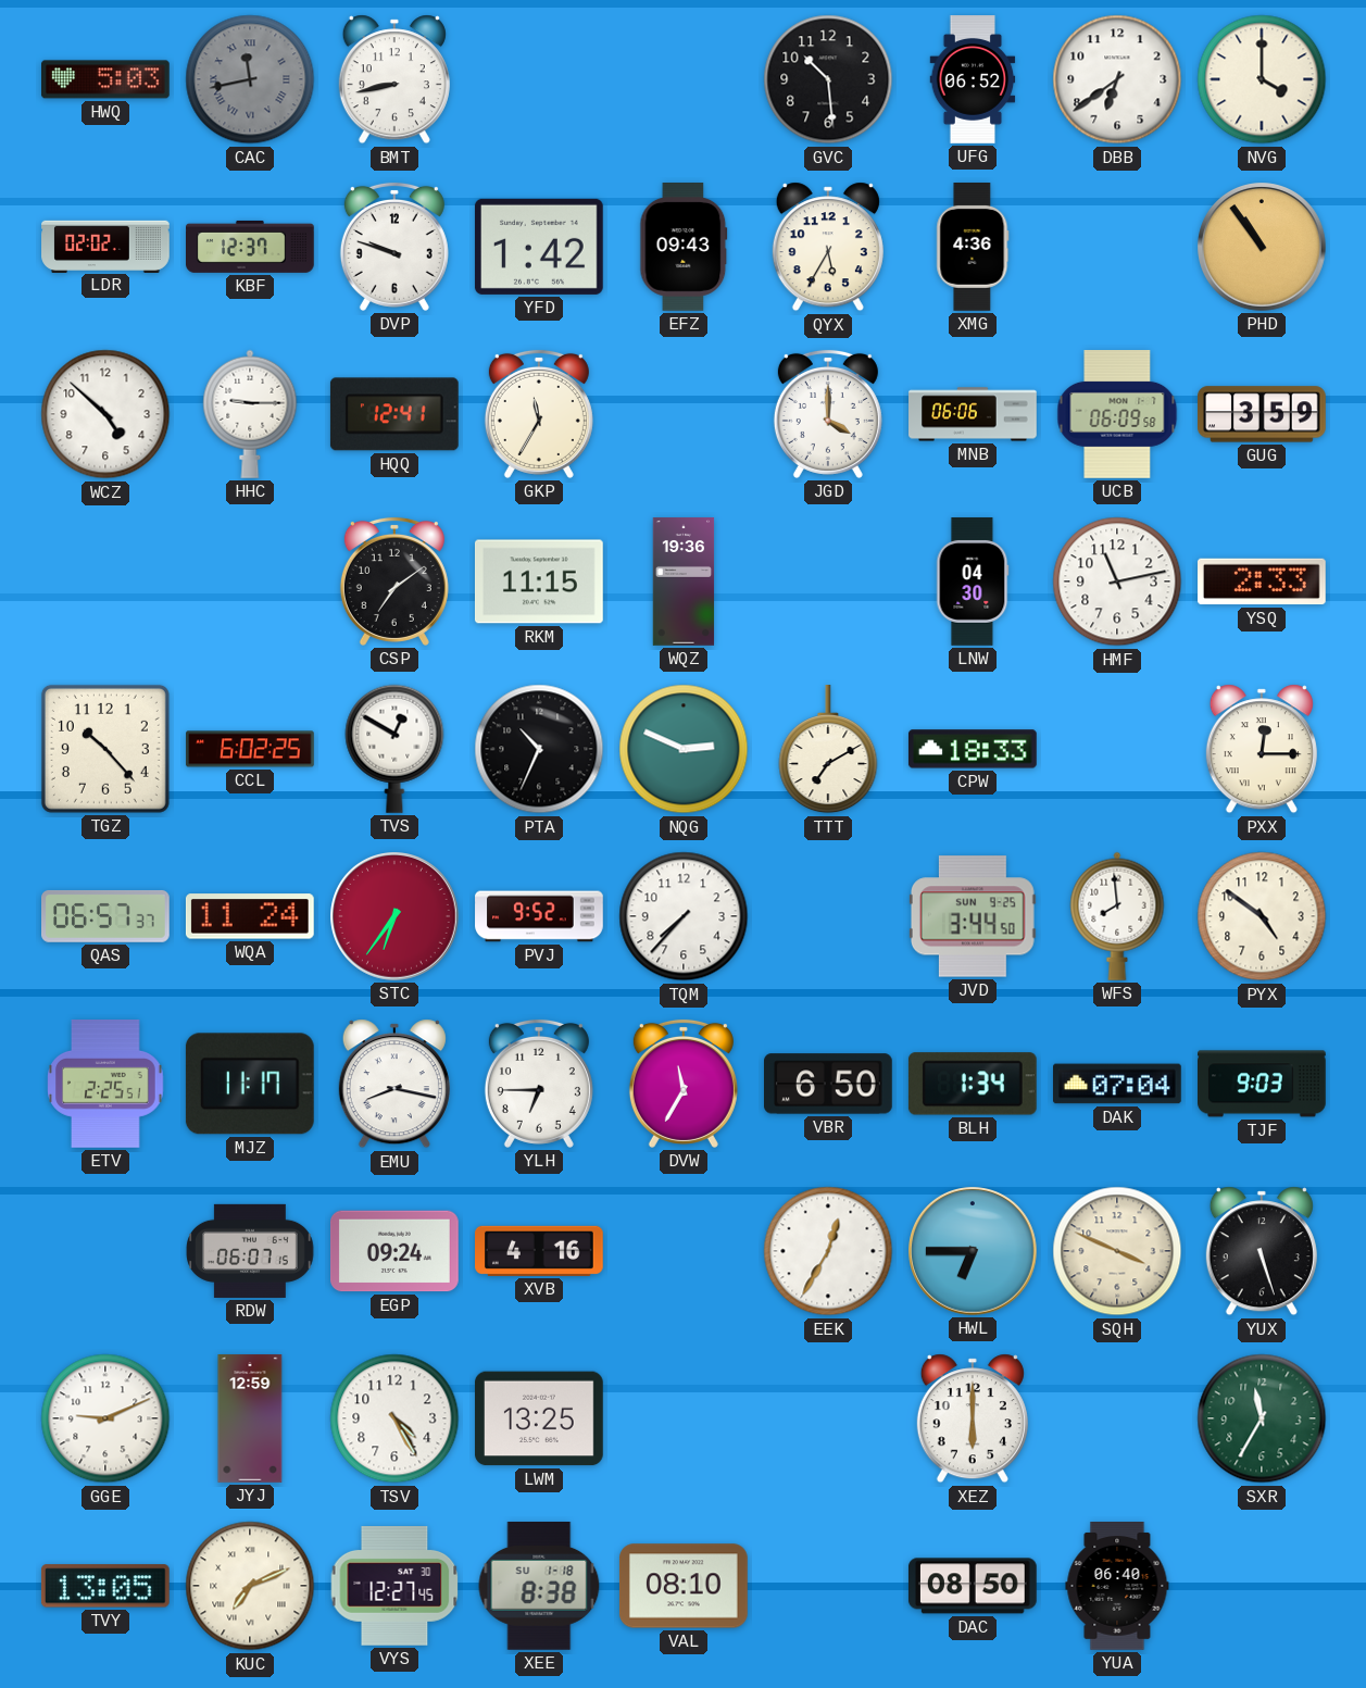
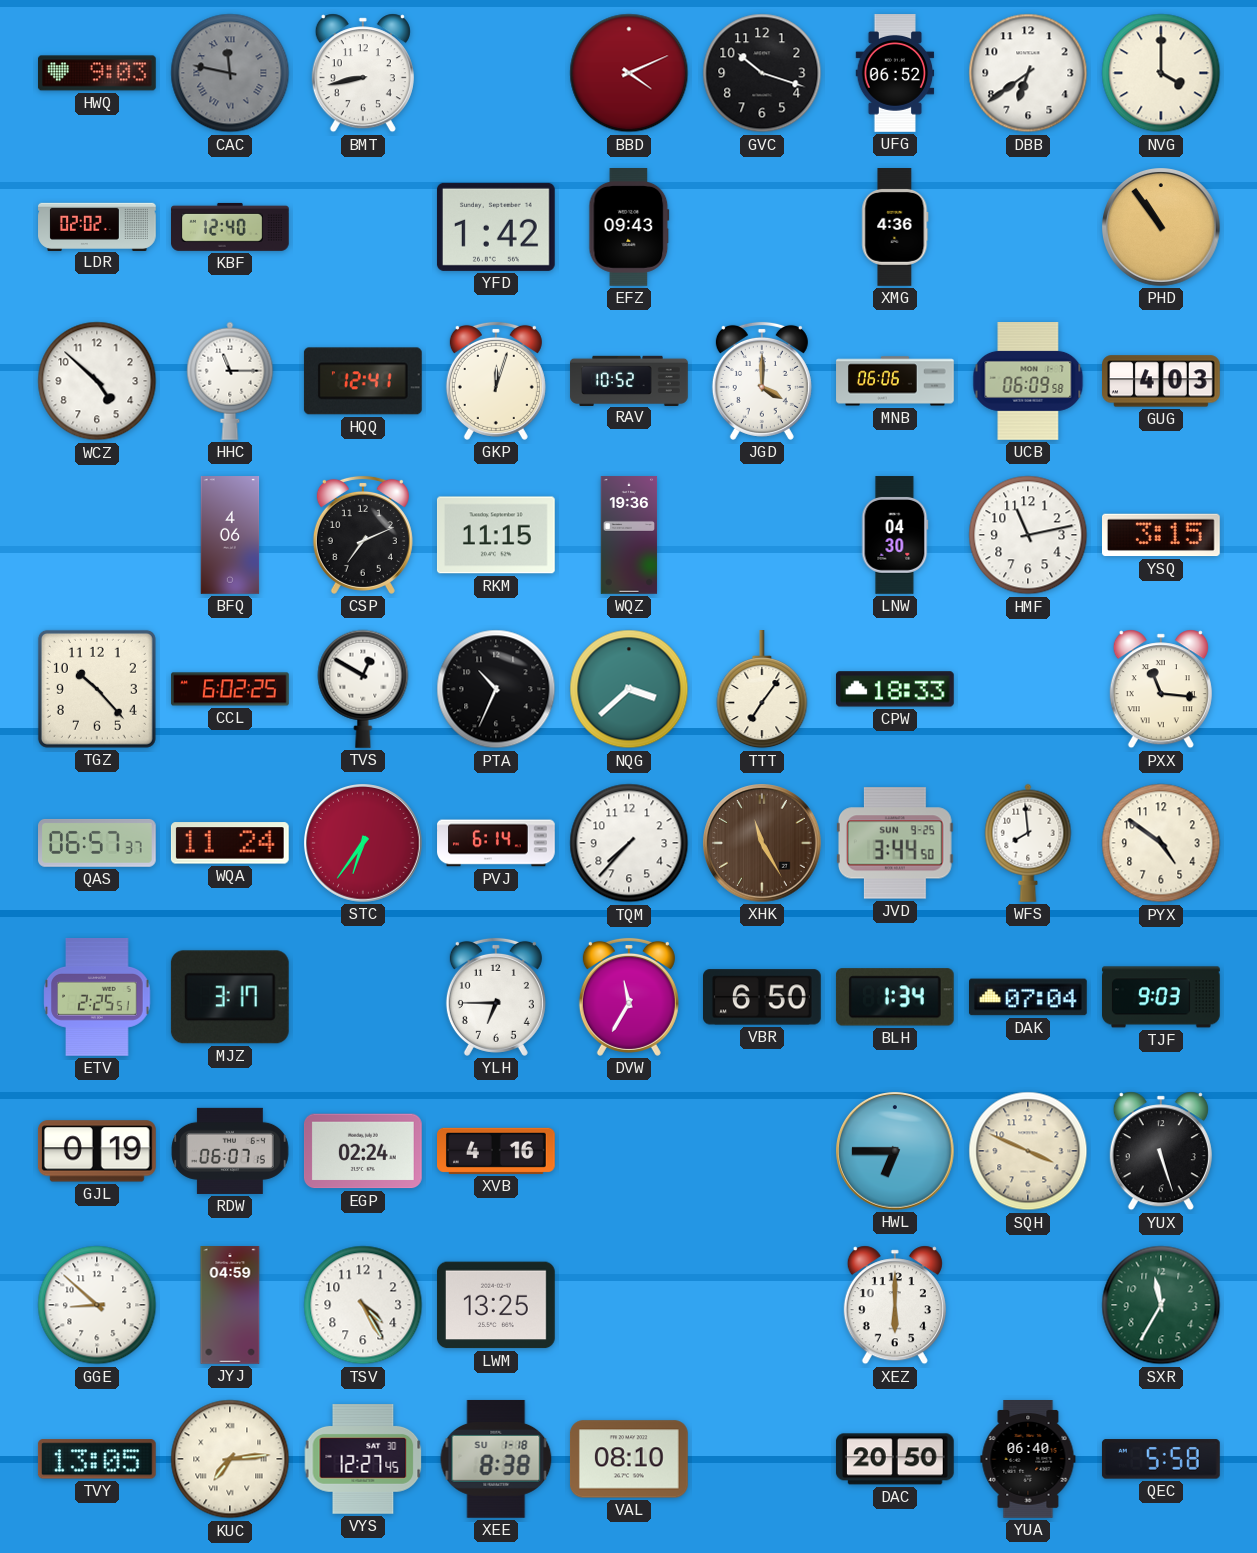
HWQ: 5:03 -> 9:03 (98, 73)
CAC: 11:43 -> 11:47 (230, 73)
BBD: none -> 4:11 (629, 73)
GVC: 10:29 -> 10:18 (762, 73)
KBF: 12:37 -> 12:40 (231, 227)
DVP: 9:48 -> none (394, 247)
QYX: 5:35 -> none (828, 247)
HHC: 9:15 -> 11:15 (230, 381)
GKP: 11:35 -> 12:03 (496, 381)
RAV: none -> 10:52 (629, 380)
GUG: 3:59 -> 4:03 (1162, 381)
BFQ: none -> 4:06 (230, 535)
CSP: 7:09 -> 7:11 (363, 535)
YSQ: 2:33 -> 3:15 (1162, 535)
NQG: 2:49 -> 3:38 (629, 689)
TTT: 7:10 -> 7:06 (762, 690)
PXX: 12:15 -> 11:16 (1161, 689)
PVJ: 9:52 -> 6:14 (496, 843)
XHK: none -> 11:25 (763, 844)
MJZ: 11:17 -> 3:17 (230, 997)
EMU: 8:17 -> none (394, 1084)
GJL: none -> 0:19 (97, 1151)
EGP: 09:24 -> 02:24 (363, 1151)
EEK: 12:35 -> none (828, 1251)
GGE: 9:11 -> 8:52 (97, 1305)
JYJ: 12:59 -> 04:59 (230, 1305)
KUC: 7:11 -> 7:14 (230, 1459)
DAC: 08:50 -> 20:50 (895, 1459)
QEC: none -> 5:58 (1161, 1459)
